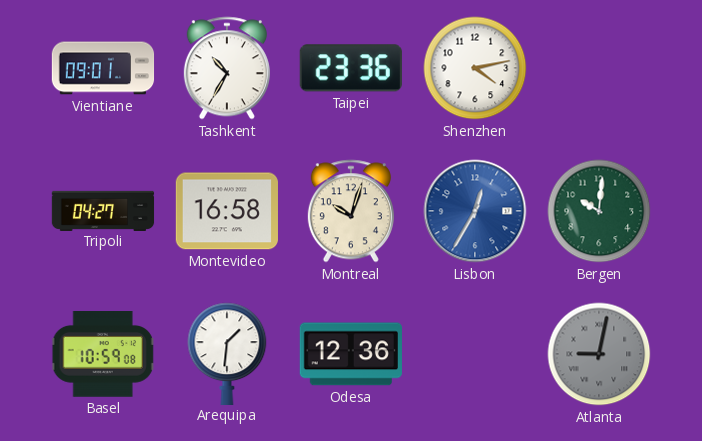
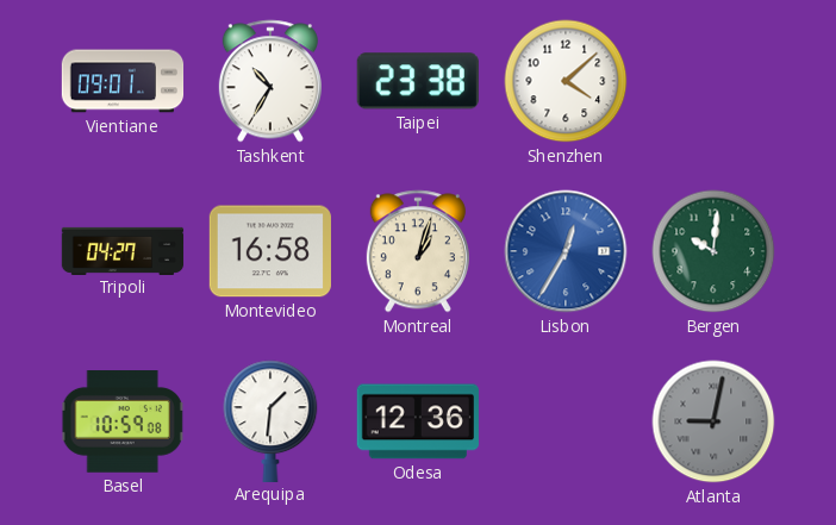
Taipei: 23:36 -> 23:38 (418, 81)
Shenzhen: 4:13 -> 4:08 (566, 81)
Montreal: 10:03 -> 1:03 (418, 251)
